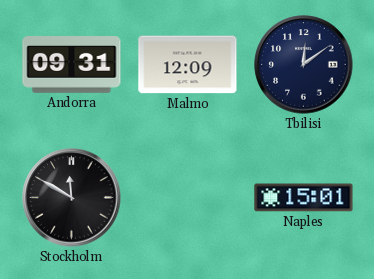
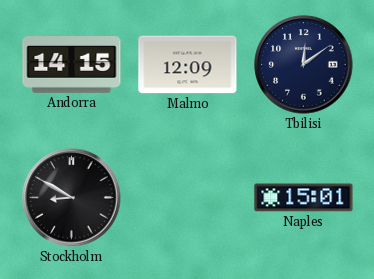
Andorra: 09:31 -> 14:15 (72, 65)
Stockholm: 11:50 -> 8:50 (72, 198)
